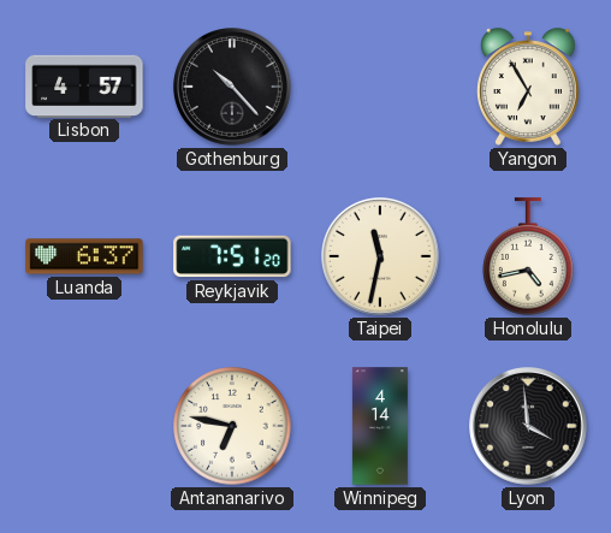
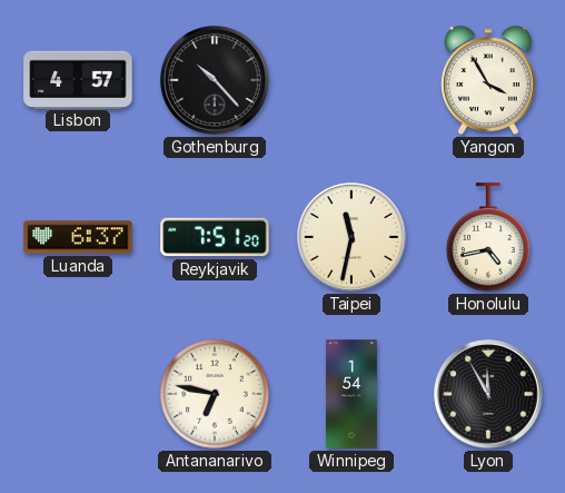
Yangon: 6:55 -> 3:55 (488, 80)
Winnipeg: 4:14 -> 1:54 (351, 394)
Lyon: 3:59 -> 11:55 (489, 395)
